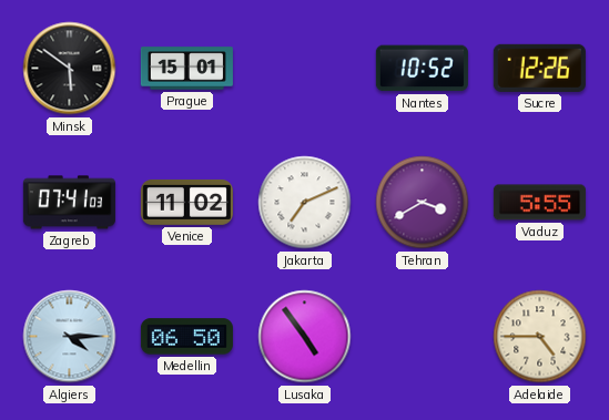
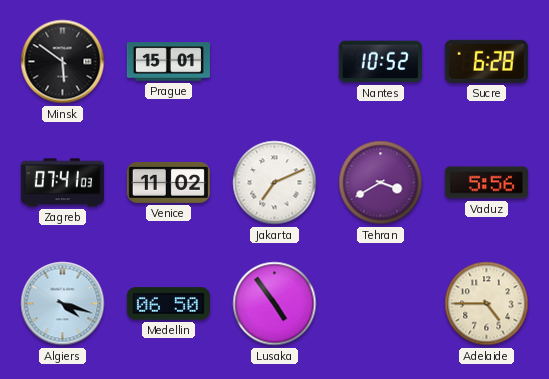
Sucre: 12:26 -> 6:28 (486, 61)
Vaduz: 5:55 -> 5:56 (486, 183)
Algiers: 4:15 -> 4:18 (63, 304)
